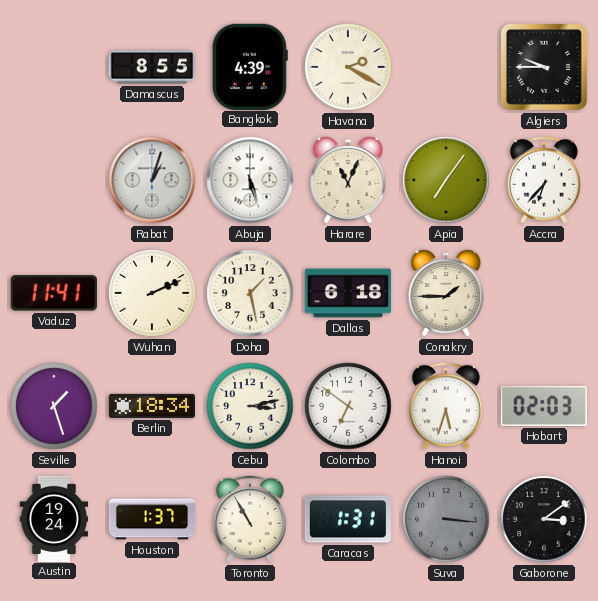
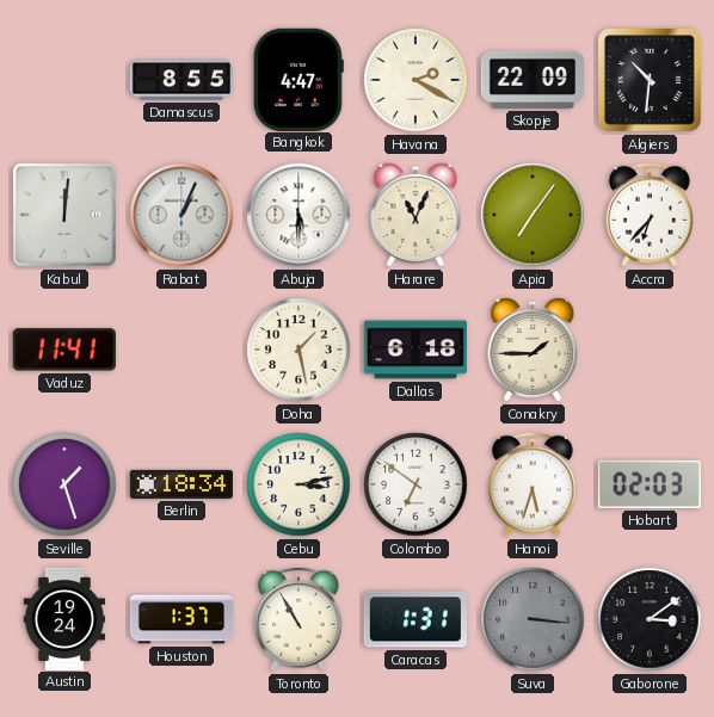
Bangkok: 4:39 -> 4:47 (298, 79)
Skopje: none -> 22:09 (531, 80)
Algiers: 9:45 -> 10:31 (651, 81)
Kabul: none -> 12:01 (64, 215)
Rabat: 1:03 -> 1:04 (181, 215)
Abuja: 5:27 -> 5:30 (298, 215)
Wuhan: 2:11 -> none (152, 293)
